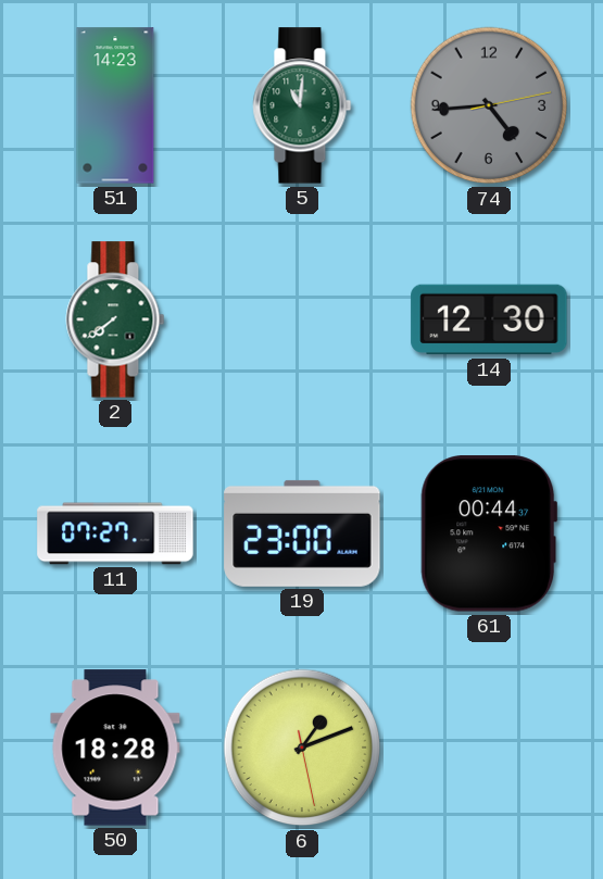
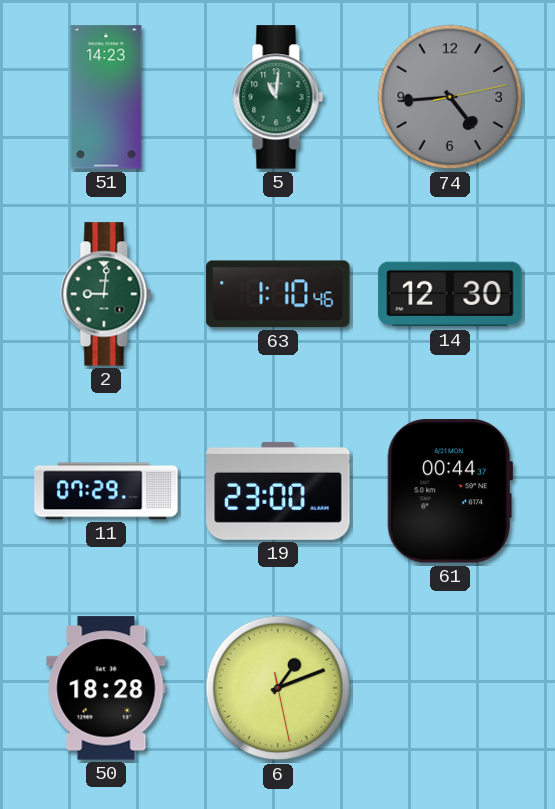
2: 7:39 -> 9:01 (106, 294)
63: none -> 1:10 (278, 294)
11: 07:27 -> 07:29 (106, 491)
